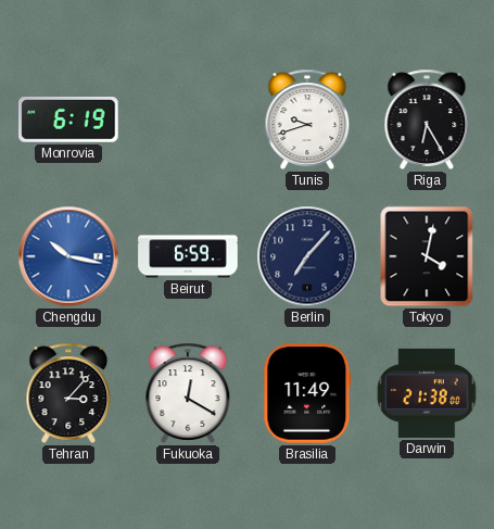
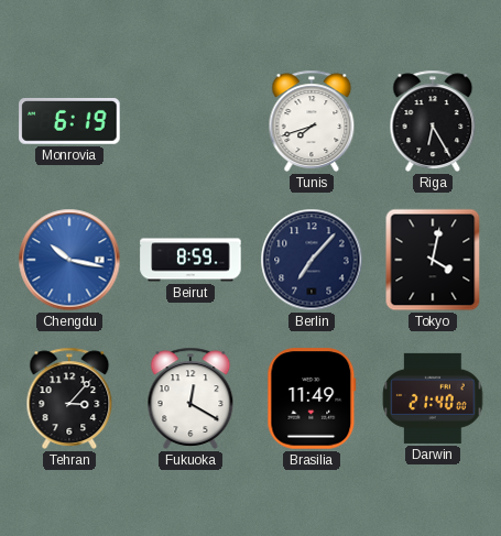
Tunis: 9:42 -> 7:42 (312, 121)
Beirut: 6:59 -> 8:59 (190, 260)
Darwin: 21:38 -> 21:40 (433, 398)
